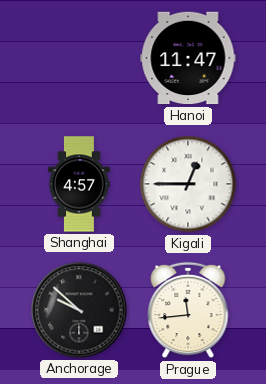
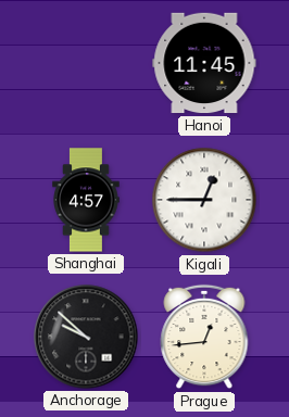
Hanoi: 11:47 -> 11:45 (204, 63)
Prague: 11:44 -> 12:44 (204, 337)
